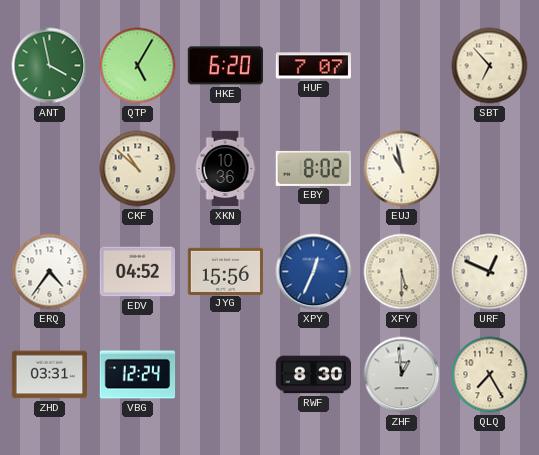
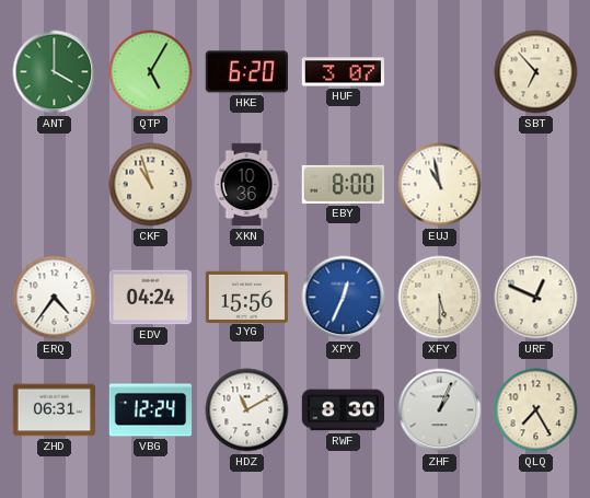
ANT: 3:58 -> 4:00 (55, 72)
HUF: 7:07 -> 3:07 (343, 72)
CKF: 10:52 -> 10:57 (151, 185)
EBY: 8:02 -> 8:00 (343, 184)
EDV: 04:52 -> 04:24 (150, 298)
ZHD: 03:31 -> 06:31 (54, 410)
HDZ: none -> 11:10 (247, 410)
ZHF: 12:59 -> 1:04 (440, 410)
